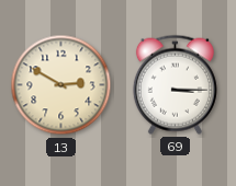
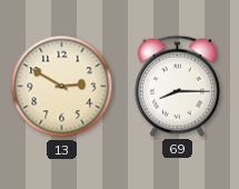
69: 3:15 -> 8:15 (177, 86)
